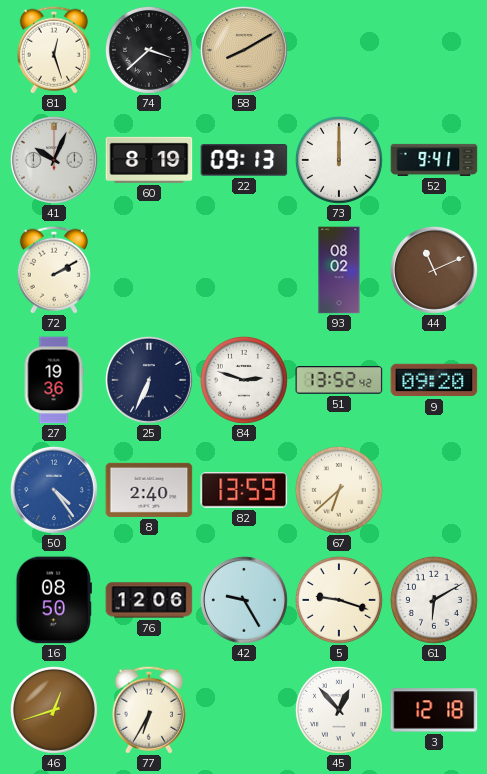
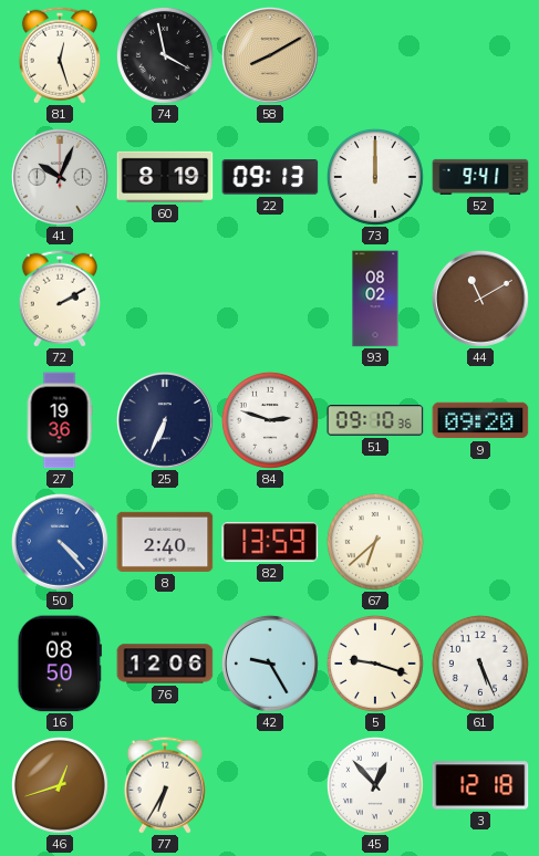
74: 3:38 -> 3:58 (165, 55)
44: 11:11 -> 11:10 (480, 299)
51: 13:52 -> 09:10 (375, 420)
50: 4:24 -> 4:23 (60, 542)
61: 6:10 -> 5:26 (480, 664)
